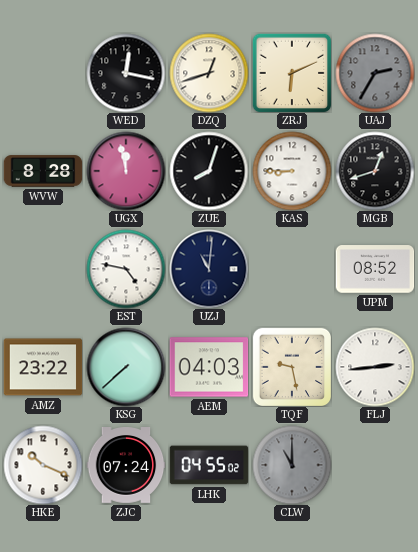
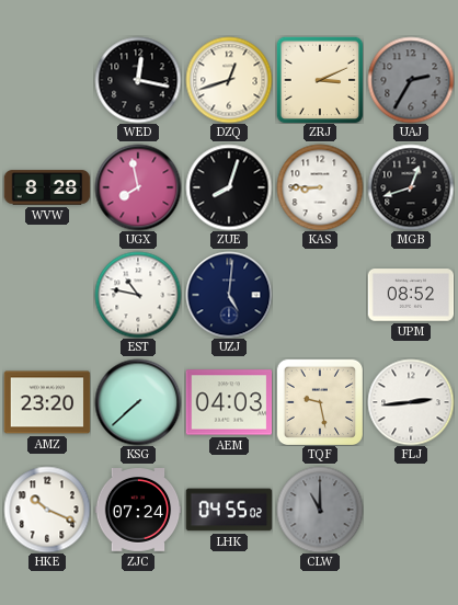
ZRJ: 6:11 -> 3:11 (320, 80)
UGX: 11:58 -> 7:58 (138, 187)
EST: 4:47 -> 10:47 (138, 295)
UZJ: 11:01 -> 5:01 (229, 295)
AMZ: 23:22 -> 23:20 (47, 402)
